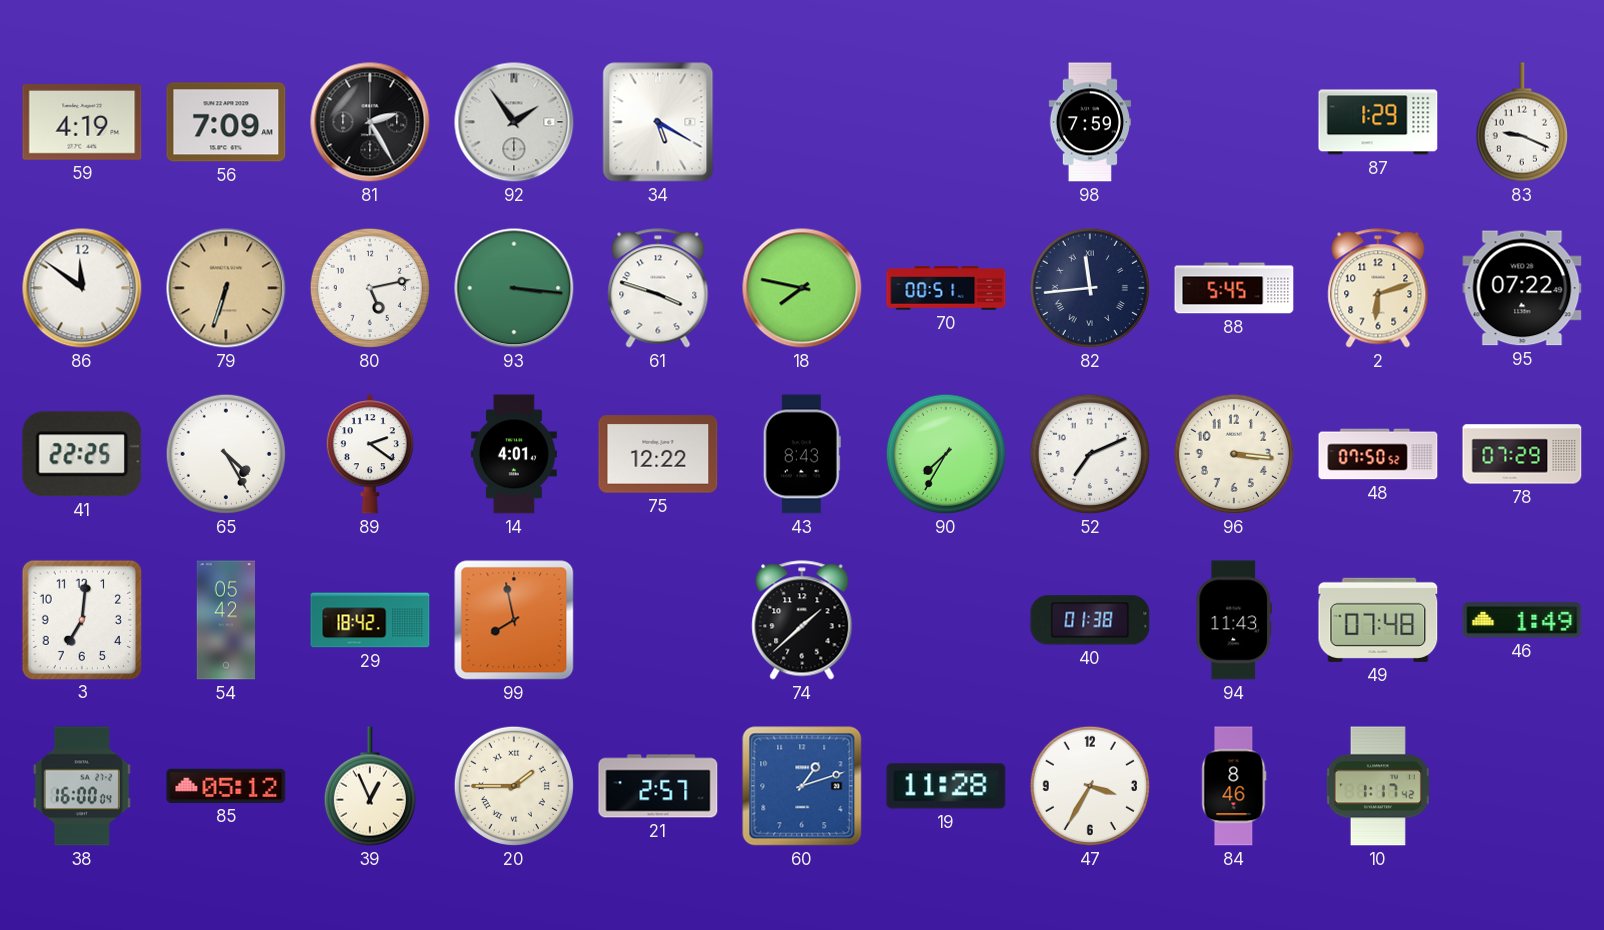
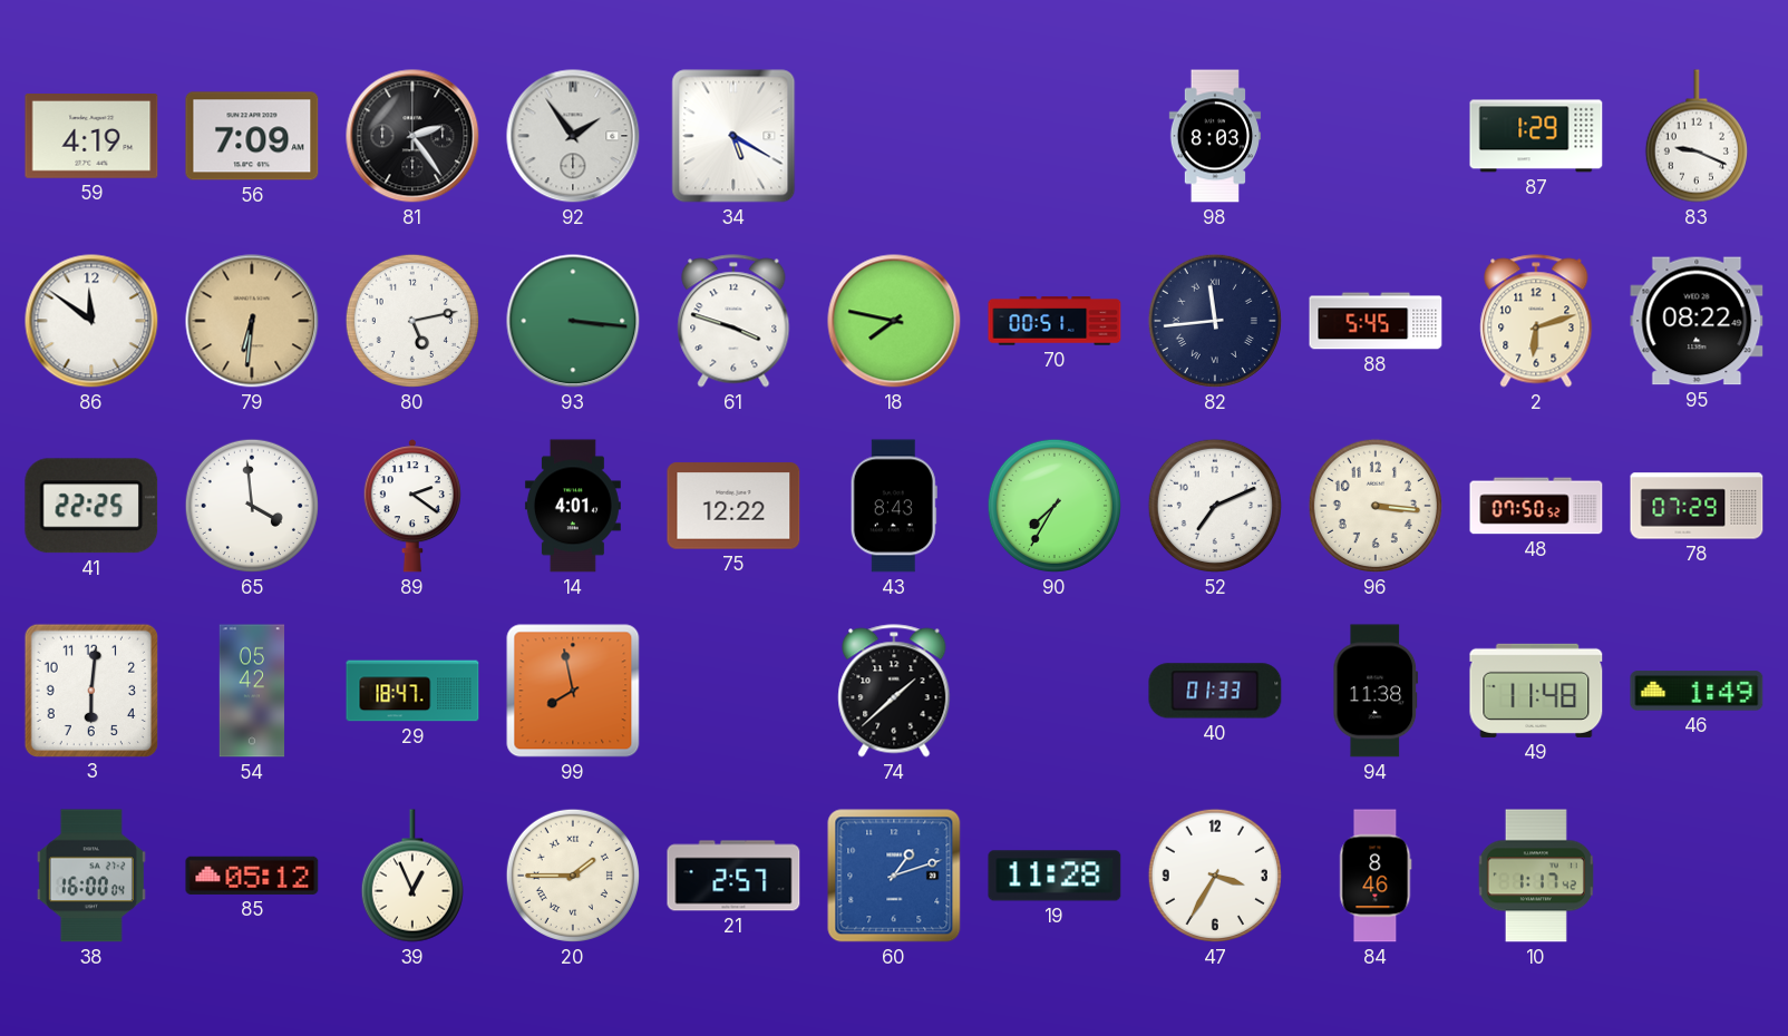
81: 2:25 -> 2:24 (412, 136)
98: 7:59 -> 8:03 (1215, 136)
79: 6:33 -> 6:31 (252, 321)
95: 07:22 -> 08:22 (1697, 321)
65: 4:25 -> 3:59 (252, 506)
3: 7:01 -> 6:01 (90, 690)
29: 18:42 -> 18:47 (412, 691)
40: 01:38 -> 01:33 (1215, 691)
94: 11:43 -> 11:38 (1376, 691)
49: 07:48 -> 11:48 (1536, 691)
